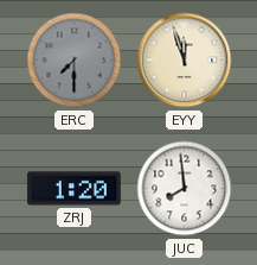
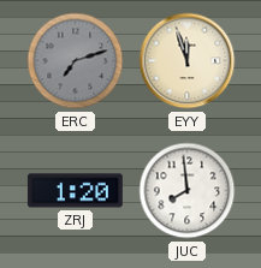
ERC: 7:30 -> 7:12 (76, 61)
